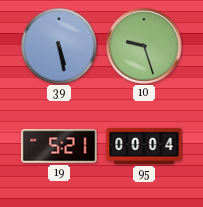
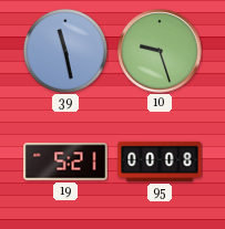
39: 5:28 -> 11:28 (65, 51)
95: 00:04 -> 00:08 (160, 162)
